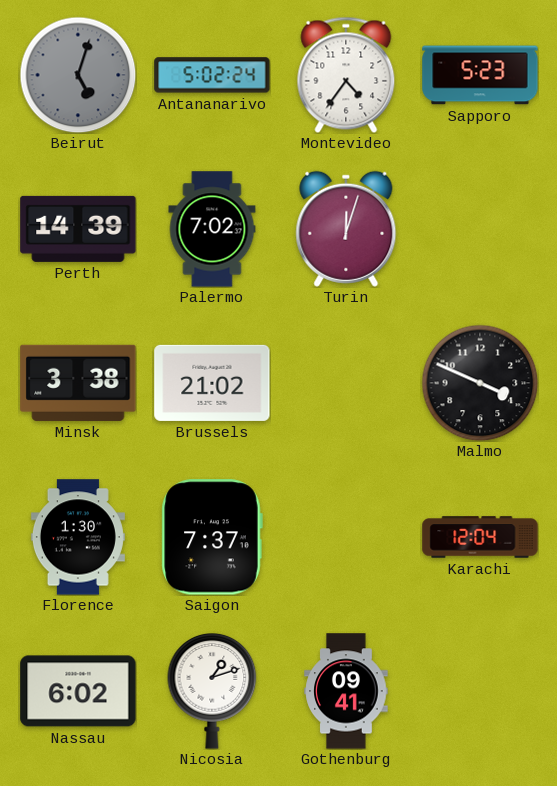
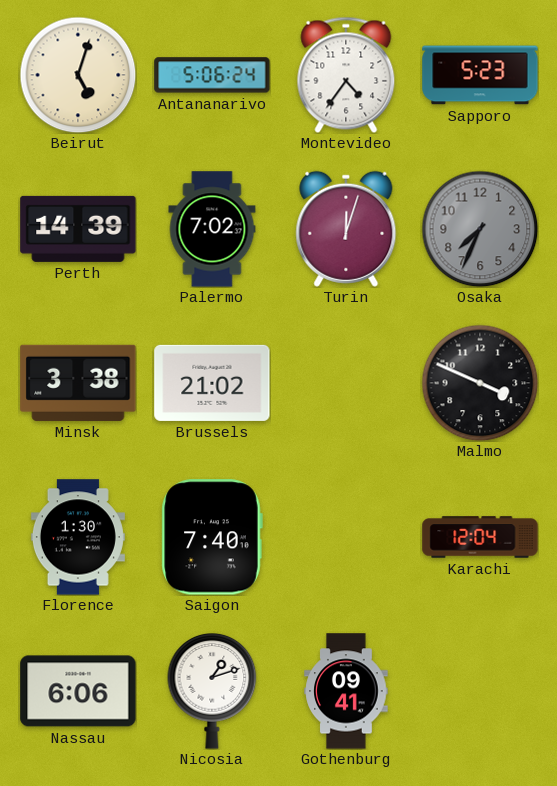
Beirut dial: grey -> cream (78, 75)
Antananarivo: 5:02 -> 5:06 (212, 75)
Osaka: none -> 7:34 (480, 229)
Saigon: 7:37 -> 7:40 (212, 537)
Nassau: 6:02 -> 6:06 (78, 691)
